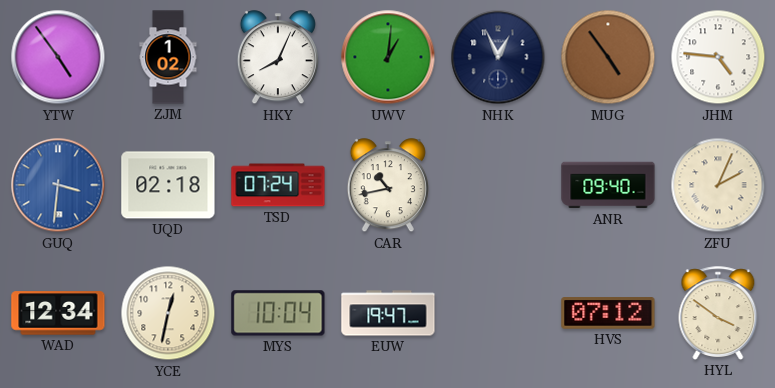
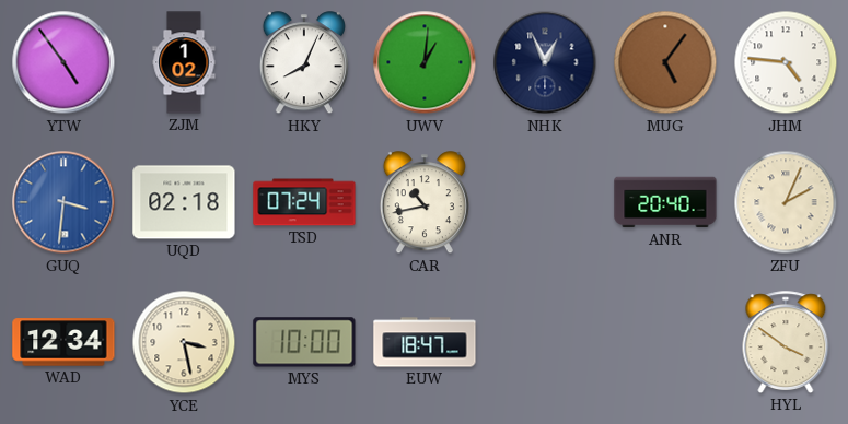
MUG: 4:54 -> 5:06 (665, 62)
ANR: 09:40 -> 20:40 (665, 202)
YCE: 12:32 -> 3:28 (184, 342)
MYS: 10:04 -> 10:00 (304, 342)
EUW: 19:47 -> 18:47 (425, 342)
HVS: 07:12 -> none (608, 313)
